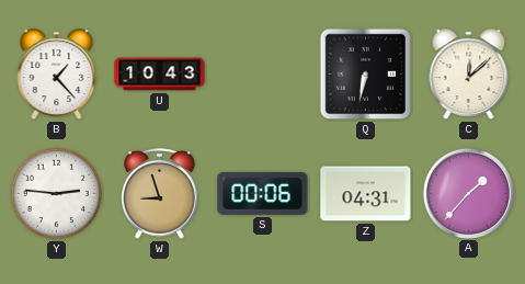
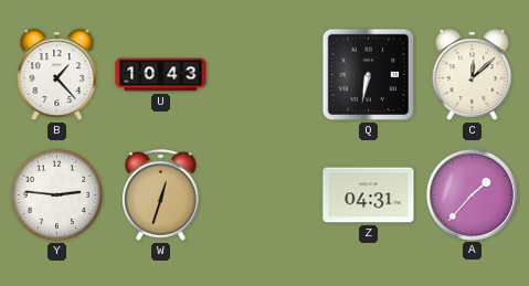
W: 8:57 -> 12:33 (161, 194)
S: 00:06 -> none (263, 193)
